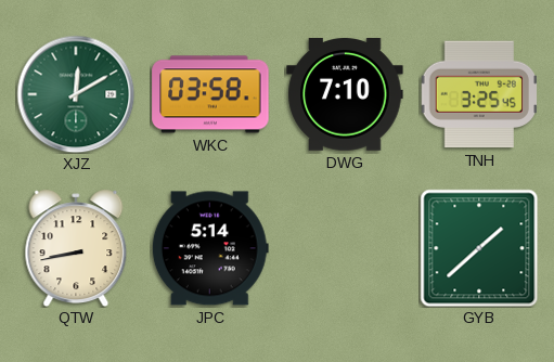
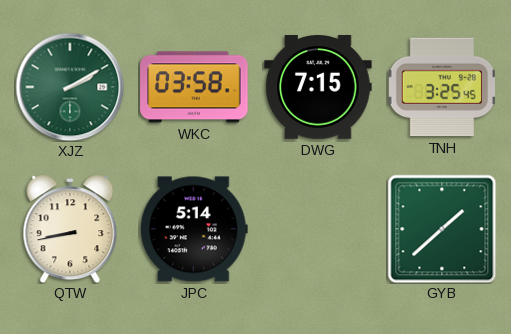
XJZ: 12:10 -> 2:10 (70, 87)
DWG: 7:10 -> 7:15 (318, 88)
